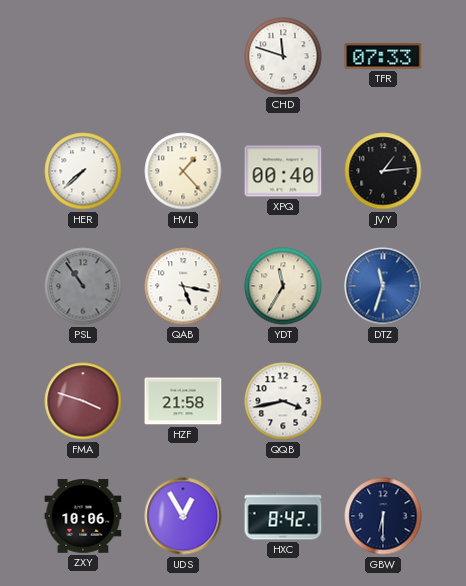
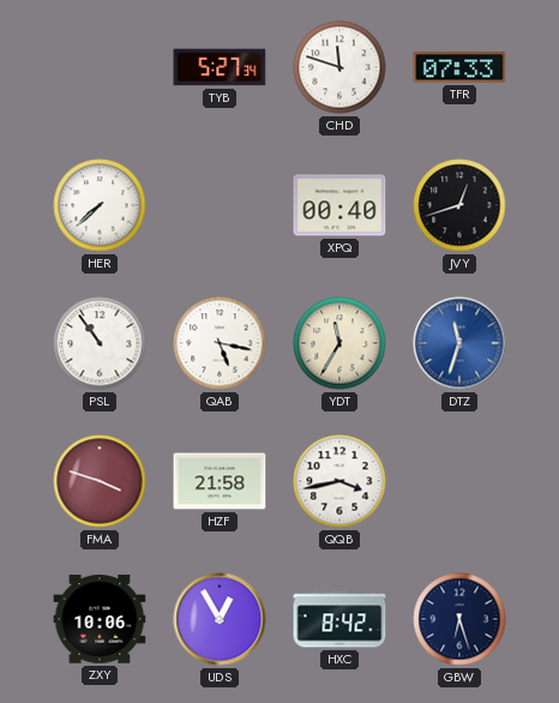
TYB: none -> 5:27 (220, 67)
HVL: 1:23 -> none (183, 171)
JVY: 1:14 -> 12:42 (459, 205)
PSL dial: grey -> white (100, 343)
GBW: 6:30 -> 6:27 (459, 619)
